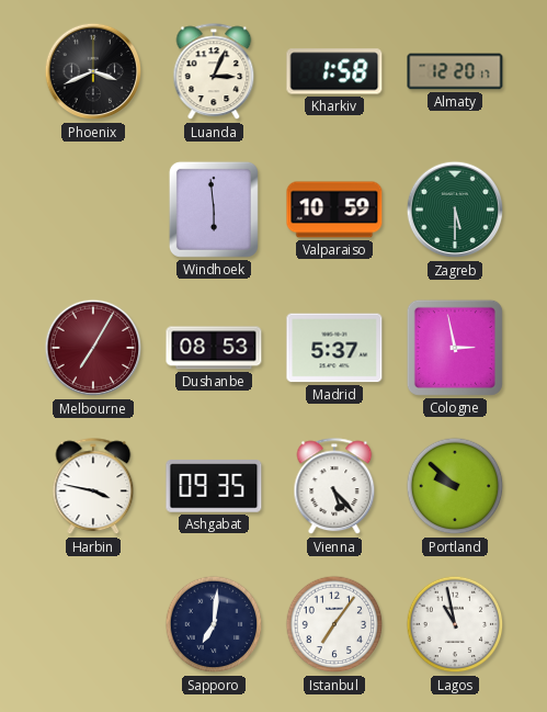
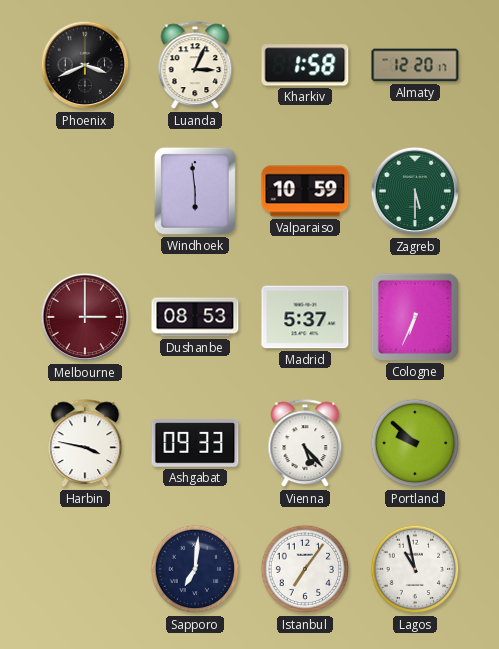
Melbourne: 7:05 -> 3:00 (85, 317)
Cologne: 2:58 -> 6:34 (415, 317)
Ashgabat: 09:35 -> 09:33 (195, 443)
